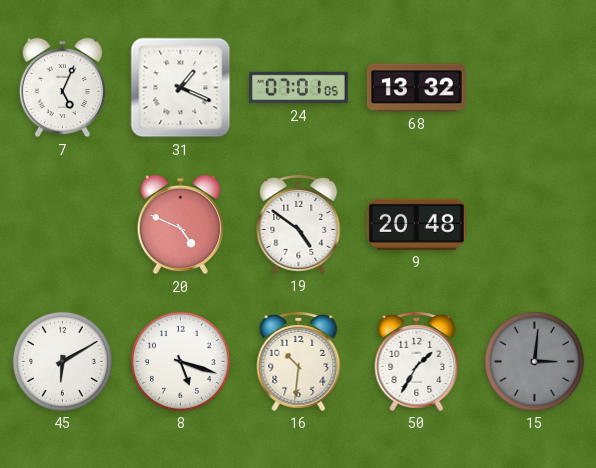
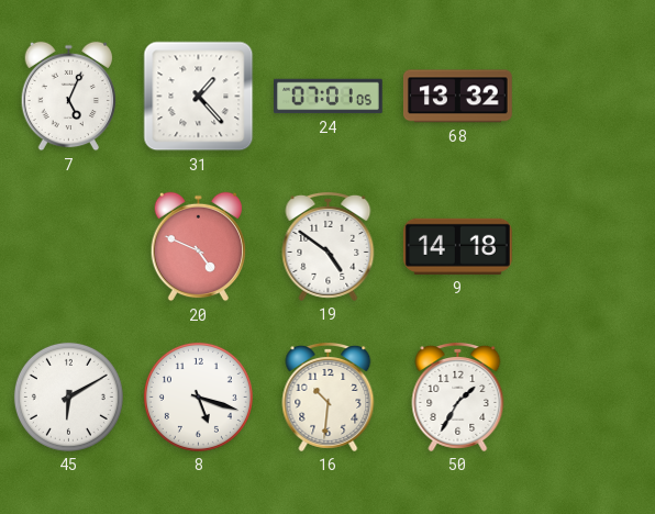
31: 1:19 -> 1:23 (199, 97)
9: 20:48 -> 14:18 (457, 246)
15: 3:01 -> none (534, 361)
